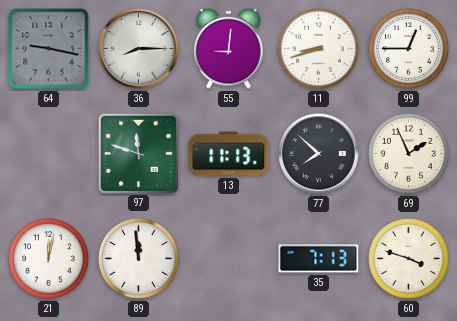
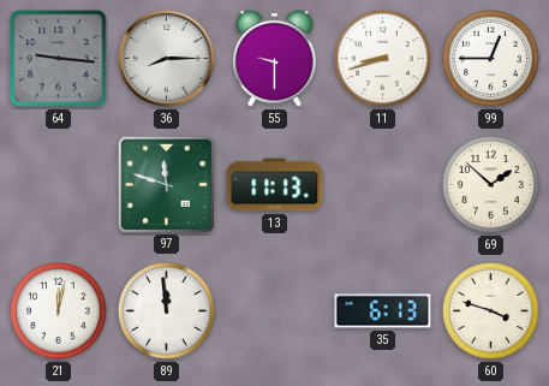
64: 9:17 -> 9:16 (59, 59)
55: 9:01 -> 9:30 (275, 58)
77: 7:52 -> none (319, 154)
69: 1:56 -> 1:52 (491, 185)
35: 7:13 -> 6:13 (383, 311)
